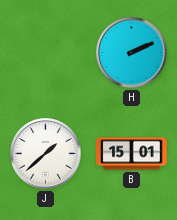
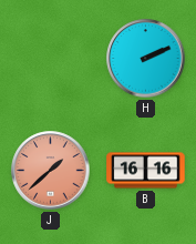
J dial: white -> salmon (51, 171)
B: 15:01 -> 16:16 (146, 171)
